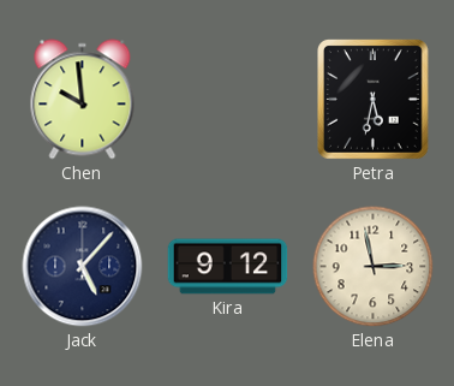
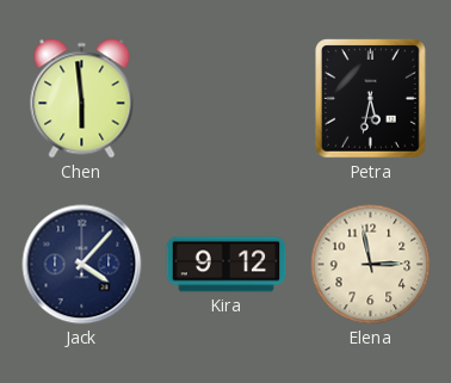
Chen: 9:59 -> 5:59 (82, 99)
Jack: 5:07 -> 4:07 (82, 265)
